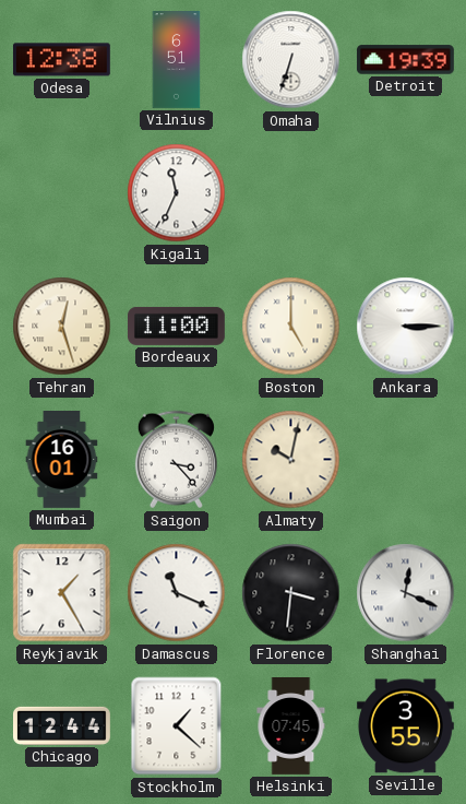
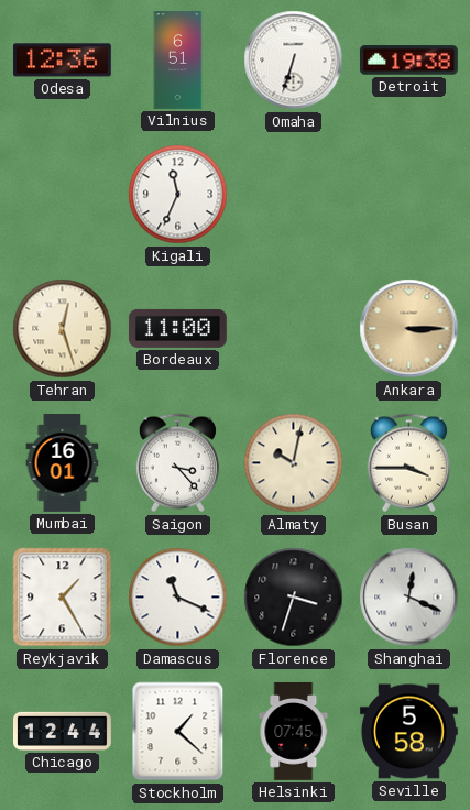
Odesa: 12:38 -> 12:36 (62, 61)
Detroit: 19:39 -> 19:38 (408, 61)
Boston: 5:00 -> none (291, 327)
Ankara dial: white -> champagne (409, 329)
Busan: none -> 3:45 (408, 463)
Florence: 3:31 -> 3:33 (294, 598)
Seville: 3:55 -> 5:58 (408, 732)
